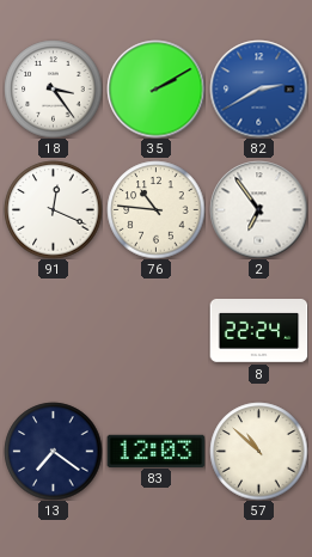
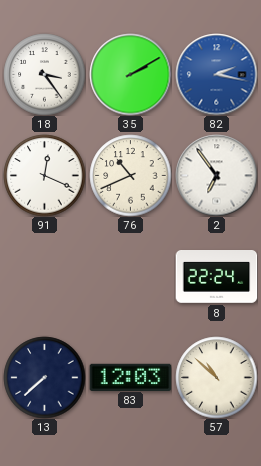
82: 2:40 -> 2:17 (216, 74)
76: 10:46 -> 10:41 (130, 175)
13: 7:21 -> 7:38 (44, 377)
